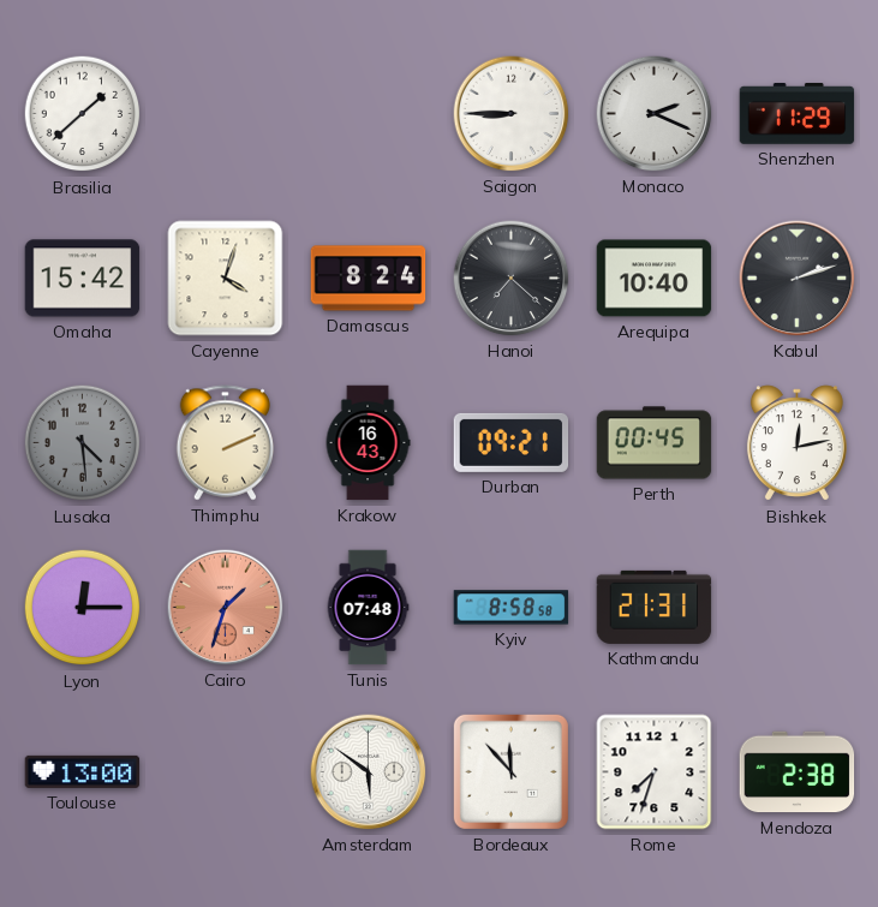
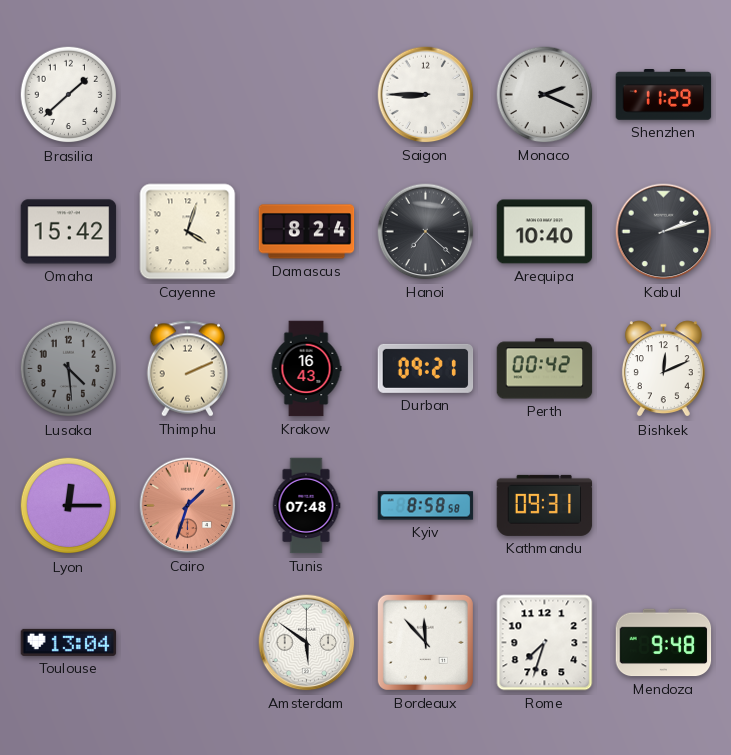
Perth: 00:45 -> 00:42 (545, 369)
Bishkek: 12:13 -> 12:11 (663, 369)
Kathmandu: 21:31 -> 09:31 (545, 505)
Toulouse: 13:00 -> 13:04 (69, 642)
Mendoza: 2:38 -> 9:48 (664, 643)
